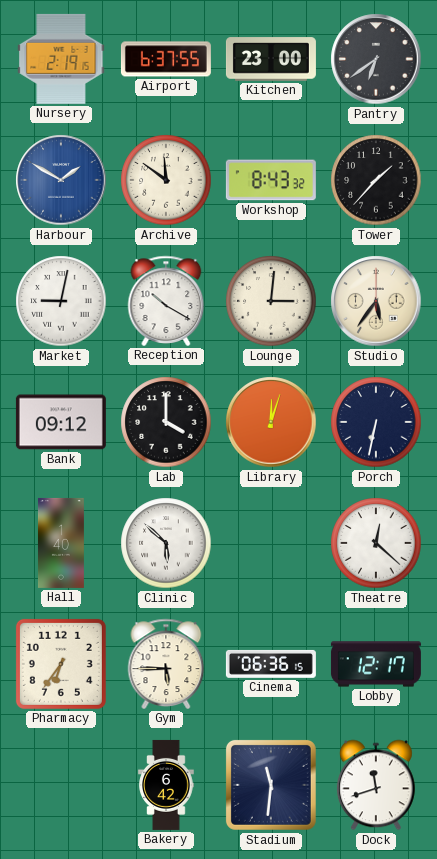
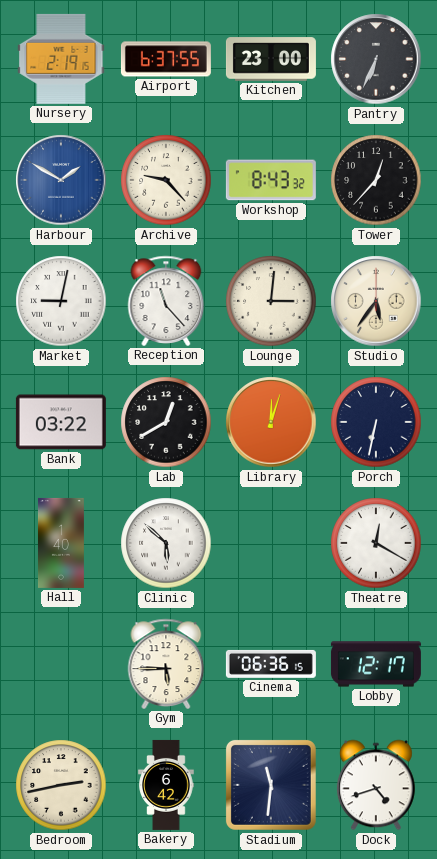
Pantry: 6:39 -> 6:34 (376, 59)
Archive: 11:51 -> 9:23 (166, 180)
Tower: 1:37 -> 12:37 (376, 180)
Reception: 10:20 -> 11:23 (166, 301)
Bank: 09:12 -> 03:22 (61, 422)
Lab: 4:00 -> 12:40 (166, 422)
Theatre: 12:22 -> 12:20 (376, 543)
Pharmacy: 6:36 -> none (61, 664)
Bedroom: none -> 2:43 (61, 785)
Dock: 11:42 -> 4:42 (376, 785)
